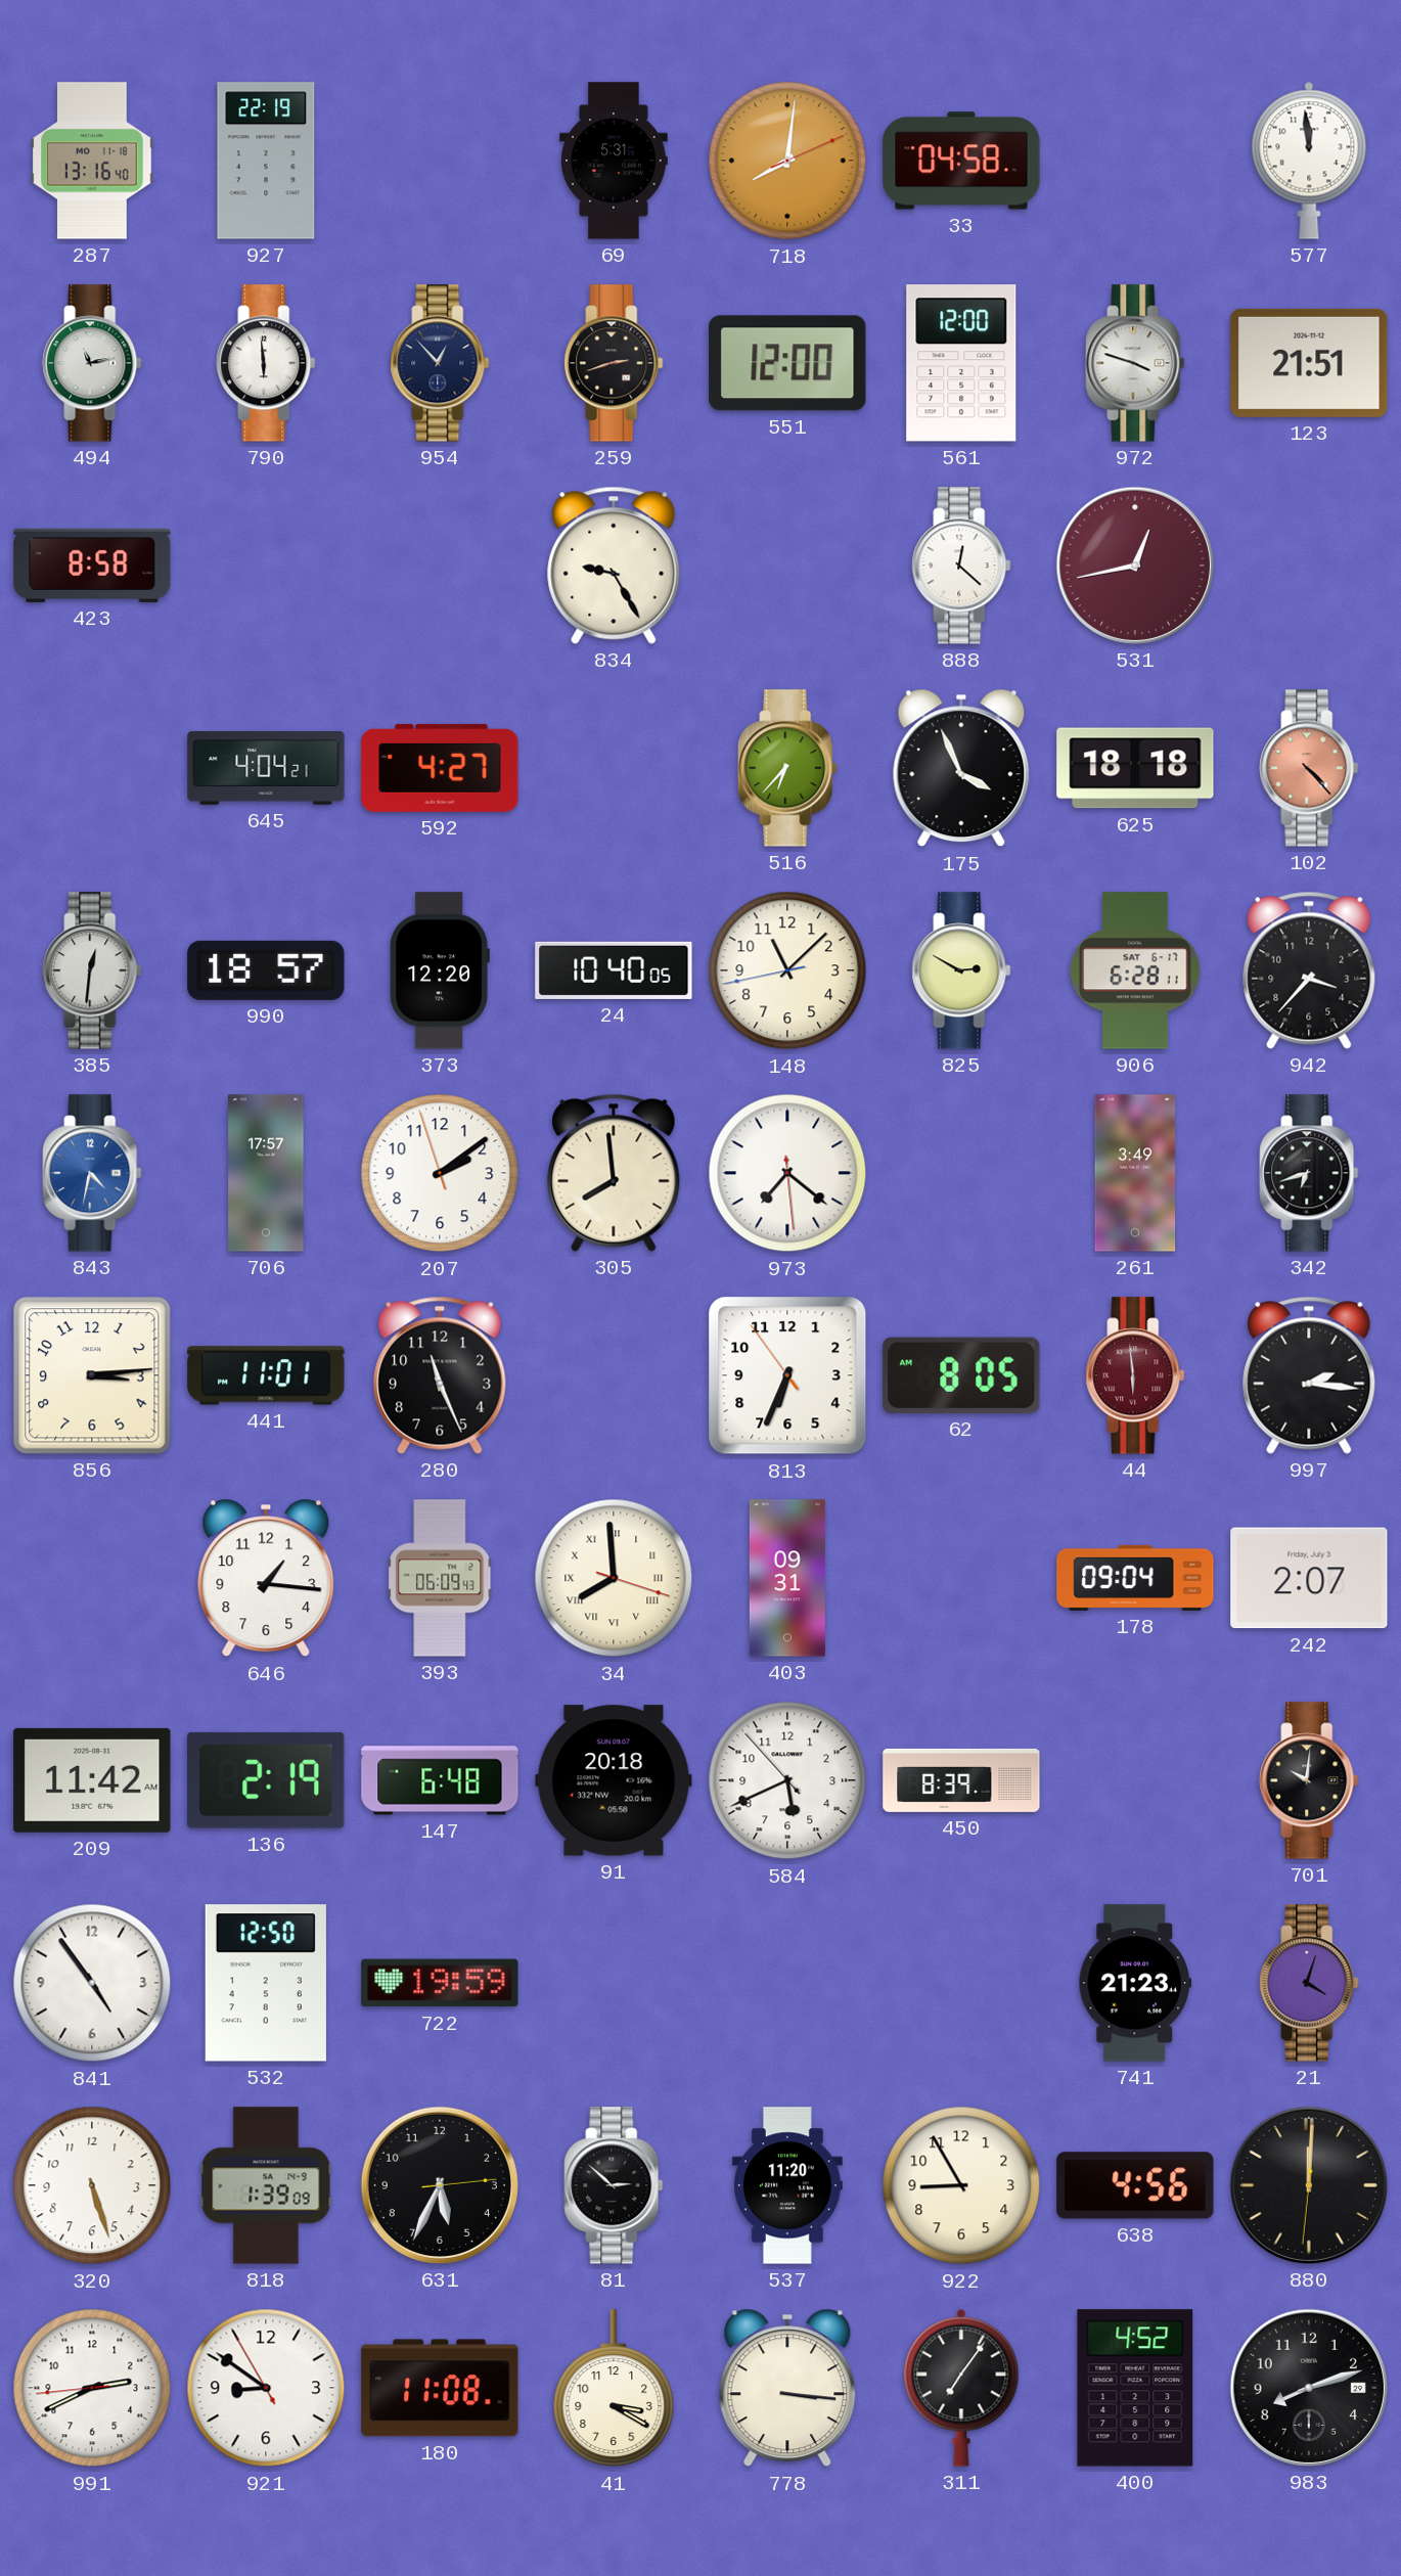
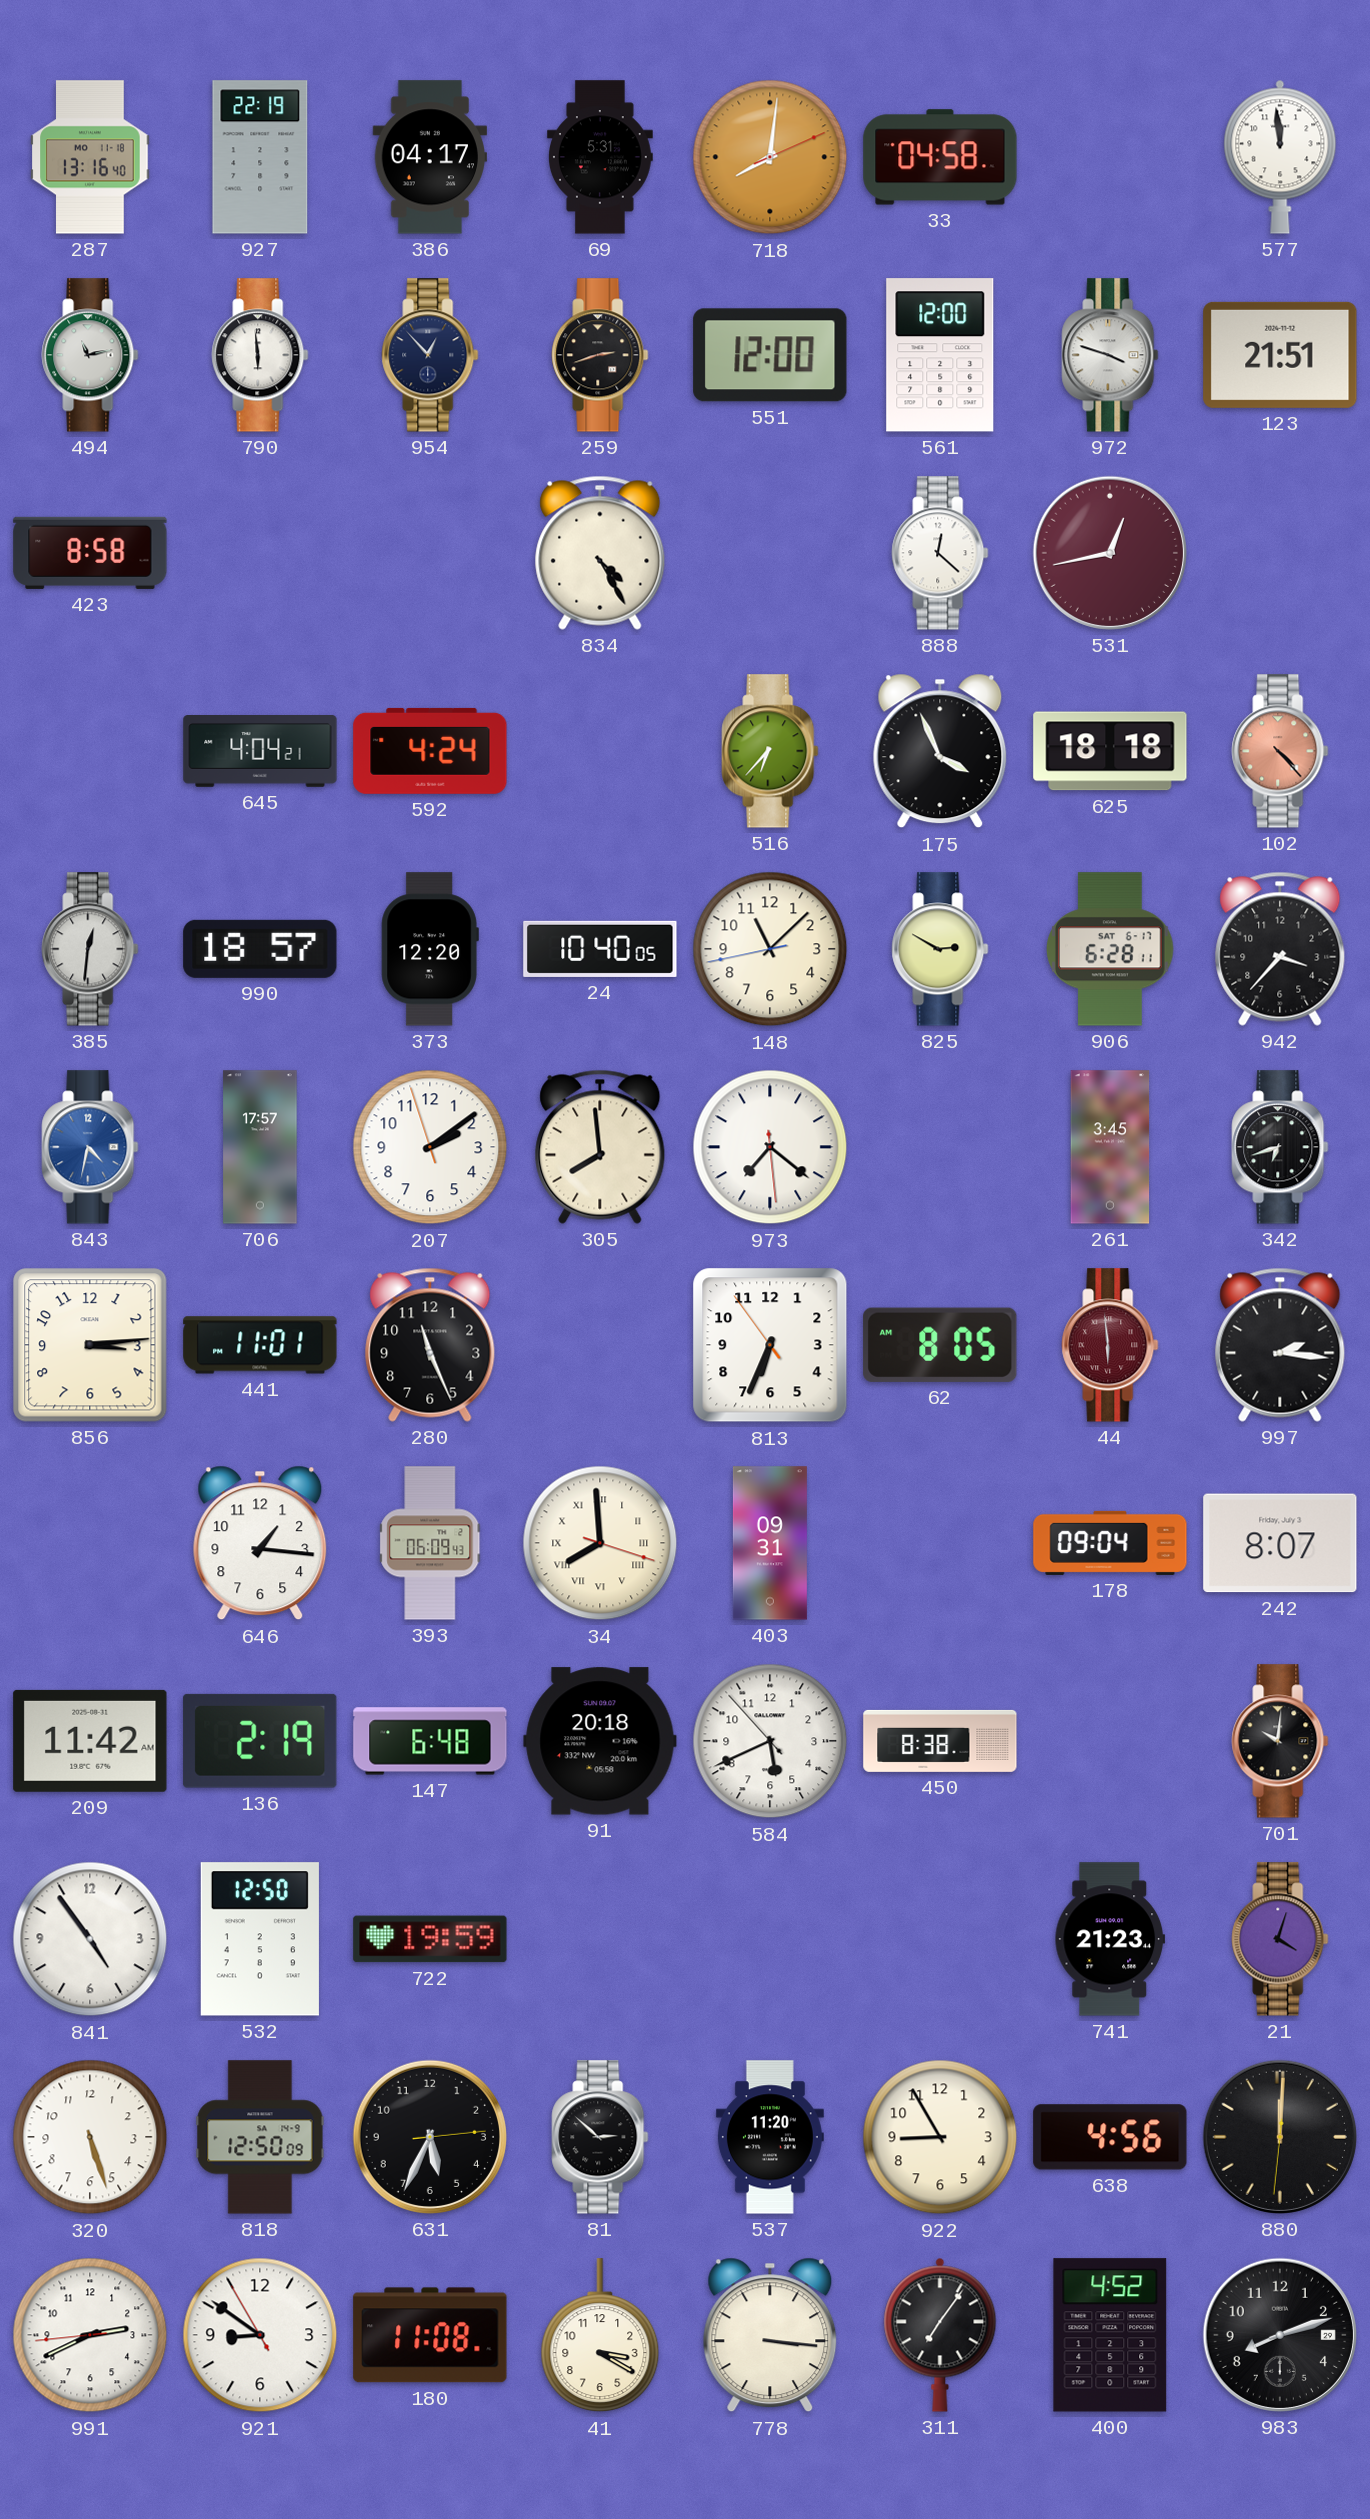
386: none -> 04:17 (429, 157)
834: 9:25 -> 4:25 (600, 553)
592: 4:27 -> 4:24 (430, 751)
261: 3:49 -> 3:45 (1110, 1147)
242: 2:07 -> 8:07 (1280, 1543)
450: 8:39 -> 8:38 (940, 1741)
818: 1:39 -> 12:50 (260, 2137)
